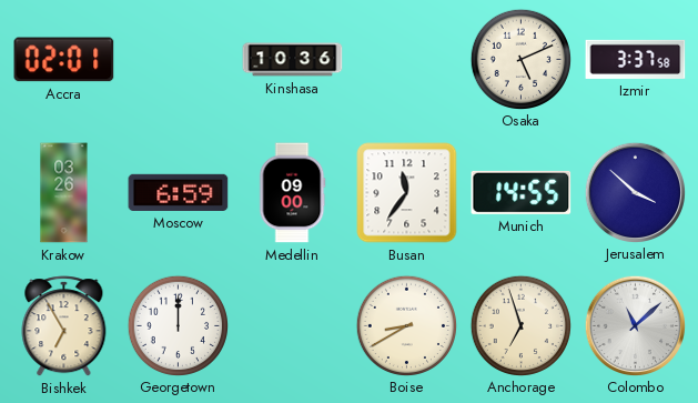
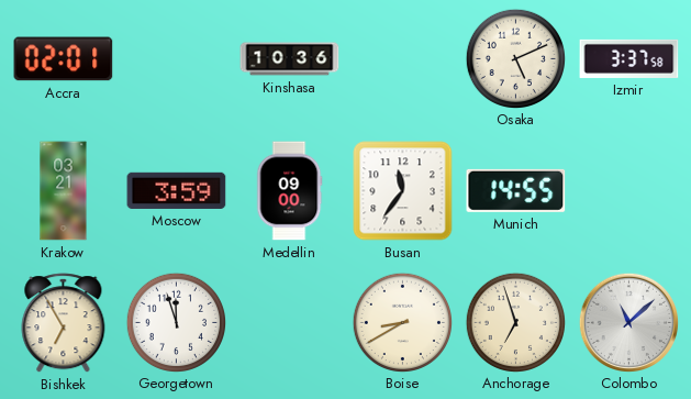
Krakow: 03:26 -> 03:21 (64, 191)
Moscow: 6:59 -> 3:59 (177, 190)
Jerusalem: 3:52 -> none (635, 192)
Georgetown: 12:00 -> 11:57 (176, 322)
